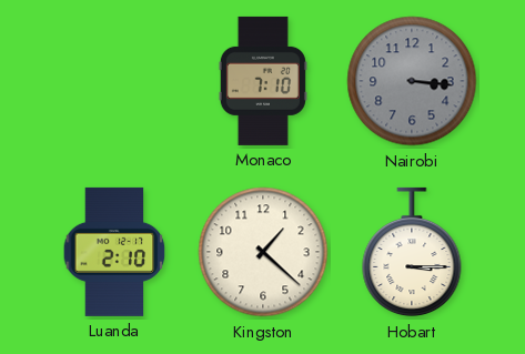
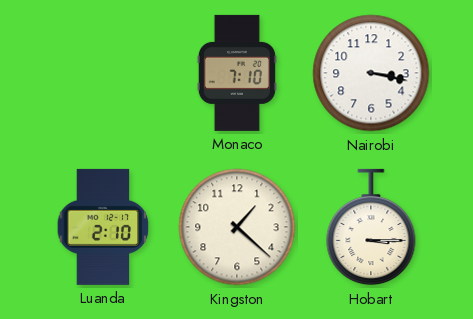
Nairobi: 3:16 -> 3:17 (371, 73)
Nairobi dial: grey -> white (371, 73)
